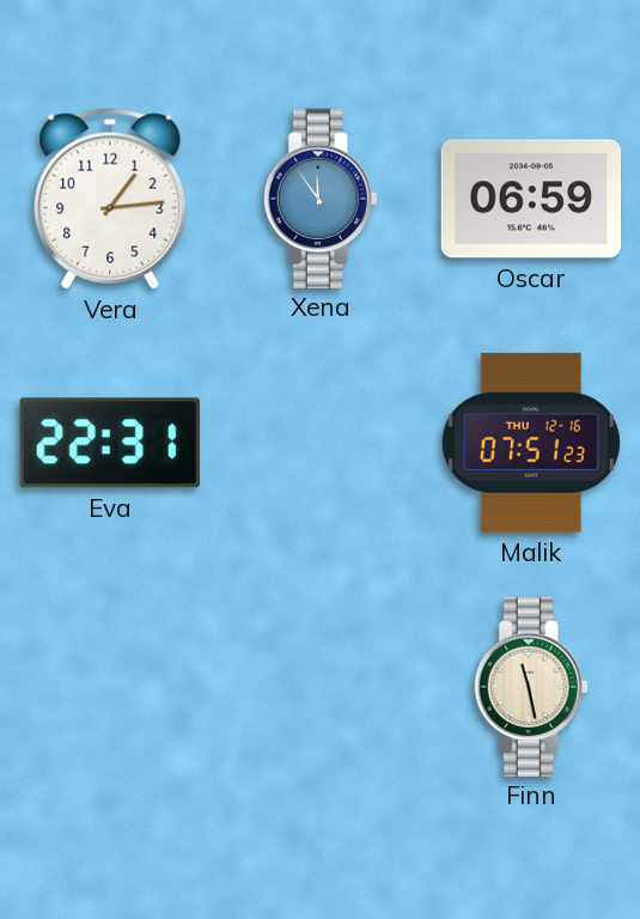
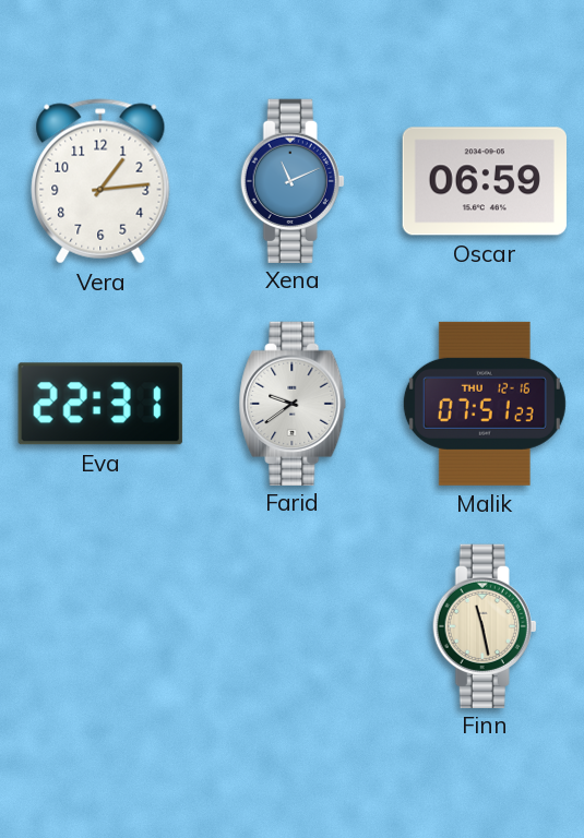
Xena: 11:54 -> 11:11 (293, 180)
Farid: none -> 9:39 (293, 403)
